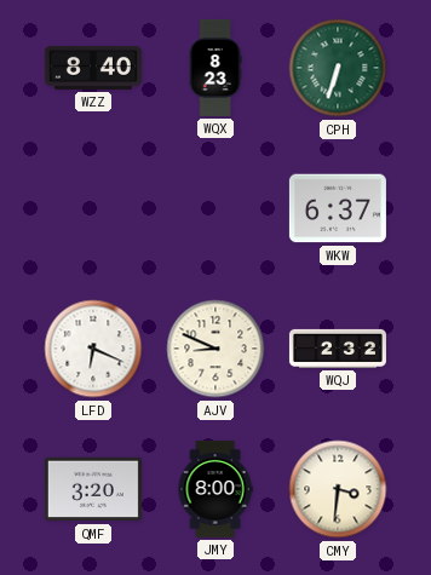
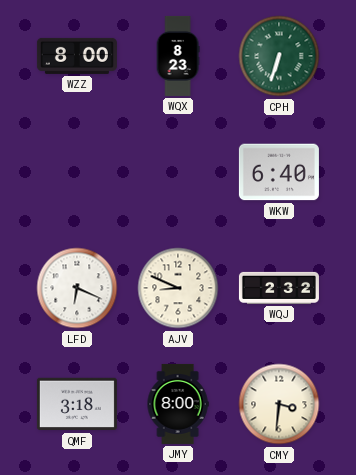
WZZ: 8:40 -> 8:00 (77, 56)
WKW: 6:37 -> 6:40 (279, 172)
QMF: 3:20 -> 3:18 (77, 404)
